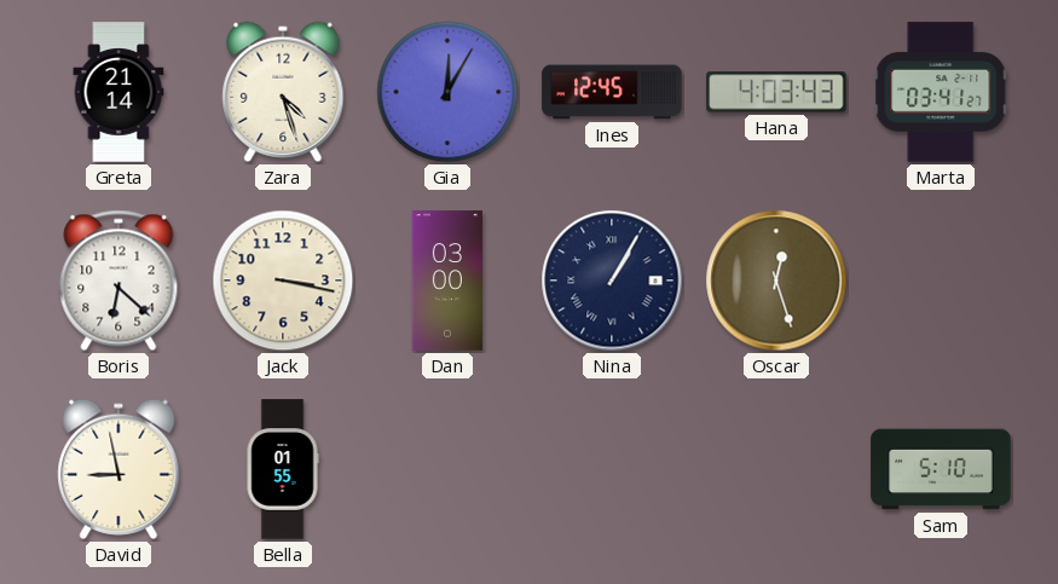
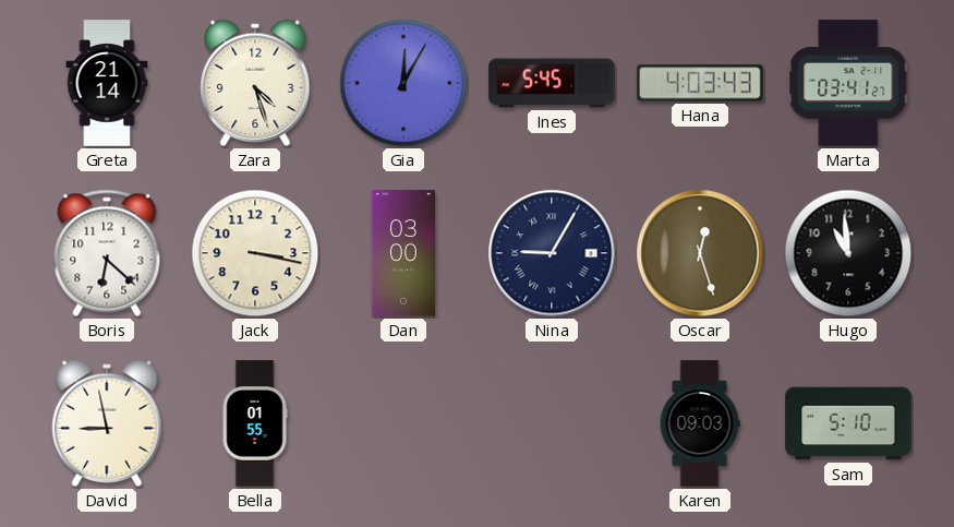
Ines: 12:45 -> 5:45 (552, 83)
Nina: 1:05 -> 9:05 (552, 253)
Hugo: none -> 10:59 (848, 253)
Karen: none -> 09:03 (700, 423)
